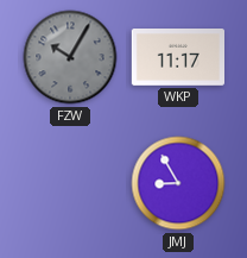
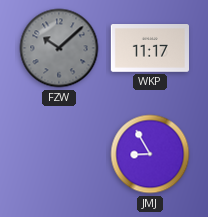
FZW: 10:05 -> 10:08 (59, 48)
